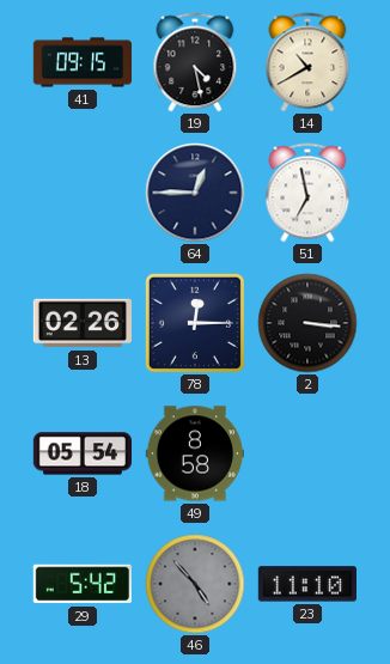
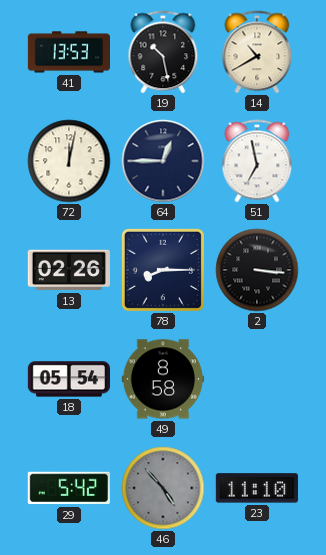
41: 09:15 -> 13:53 (68, 52)
19: 4:28 -> 10:28 (163, 52)
72: none -> 12:02 (69, 161)
78: 12:15 -> 8:15 (163, 270)
